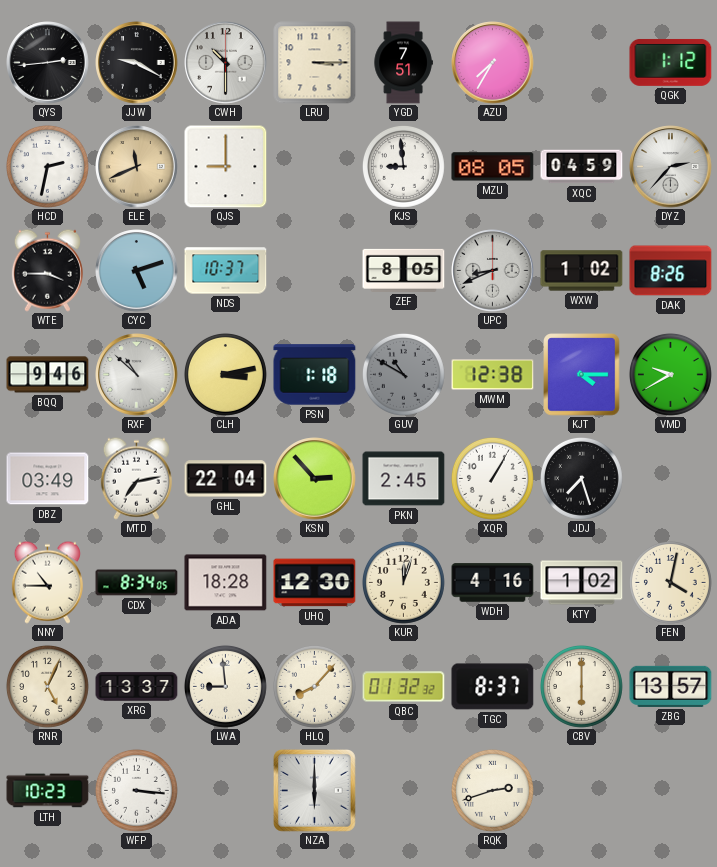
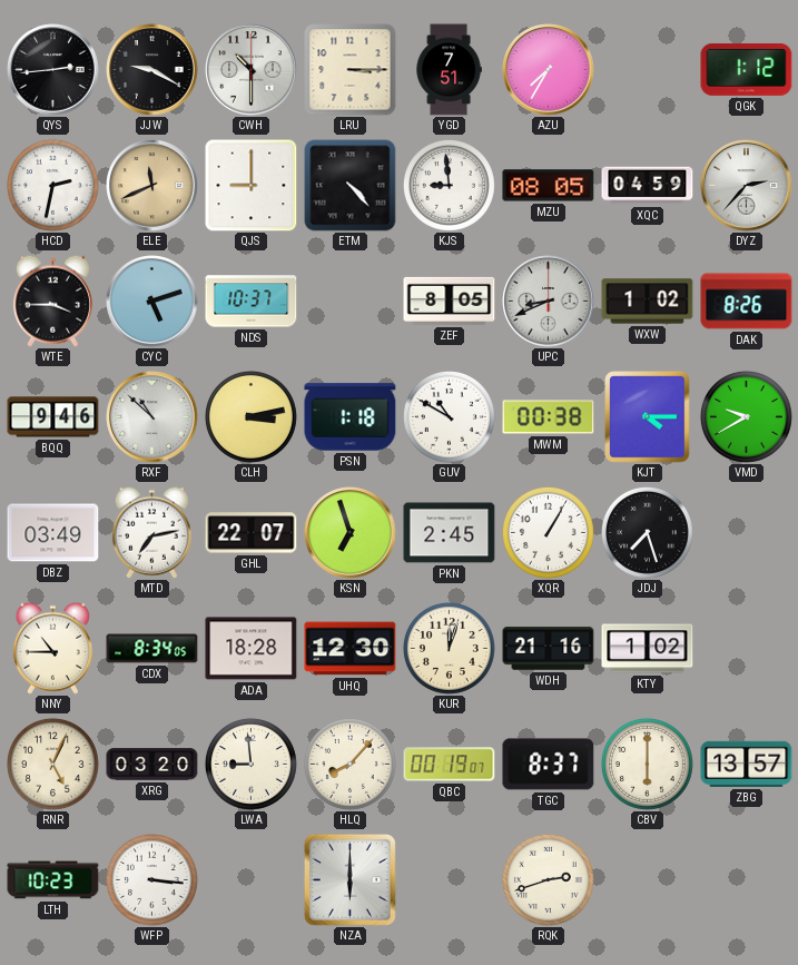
ETM: none -> 4:23 (351, 186)
GUV dial: grey -> white (449, 416)
MWM: 12:38 -> 00:38 (549, 417)
GHL: 22:04 -> 22:07 (252, 533)
KSN: 2:53 -> 6:57 (351, 533)
WDH: 4:16 -> 21:16 (549, 649)
FEN: 4:02 -> none (670, 582)
XRG: 13:37 -> 03:20 (152, 765)
QBC: 01:32 -> 00:19 (450, 765)
